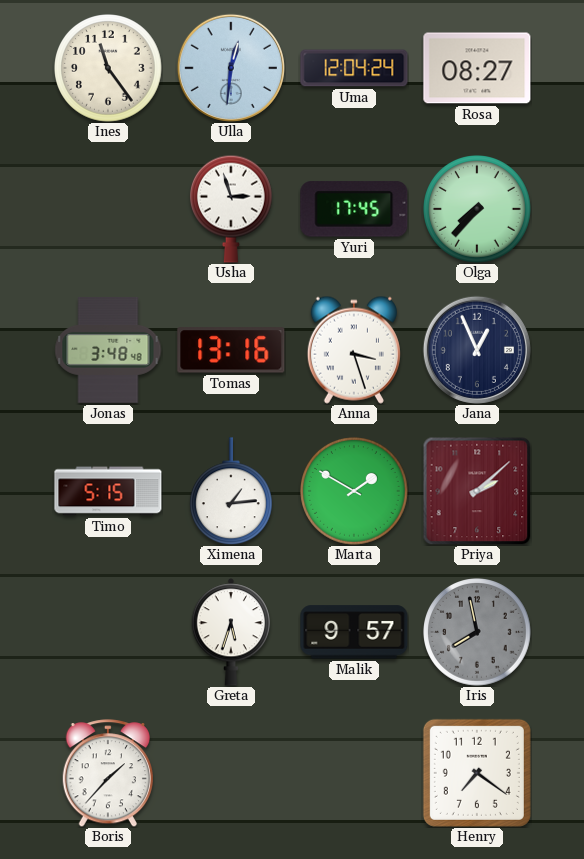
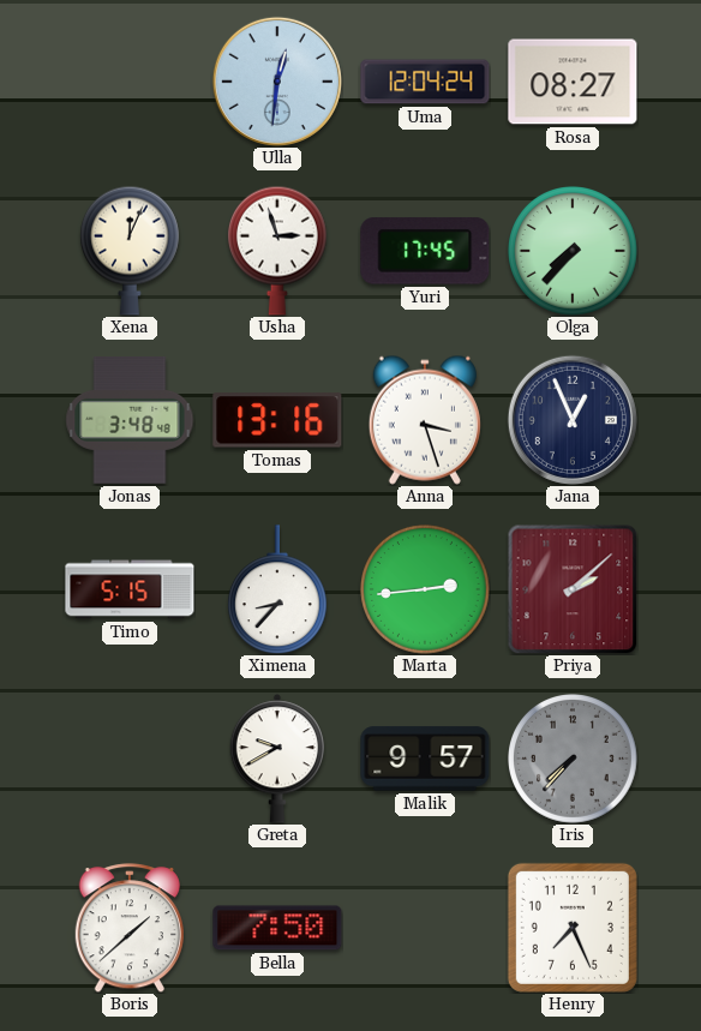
Ines: 11:24 -> none (109, 69)
Xena: none -> 12:04 (130, 251)
Ximena: 1:14 -> 8:37 (277, 589)
Marta: 1:50 -> 2:44 (426, 591)
Greta: 5:33 -> 9:40 (277, 759)
Iris: 7:58 -> 7:37 (574, 760)
Boris: 1:37 -> 1:38 (128, 928)
Bella: none -> 7:50 (277, 928)
Henry: 7:21 -> 7:26 (573, 928)
